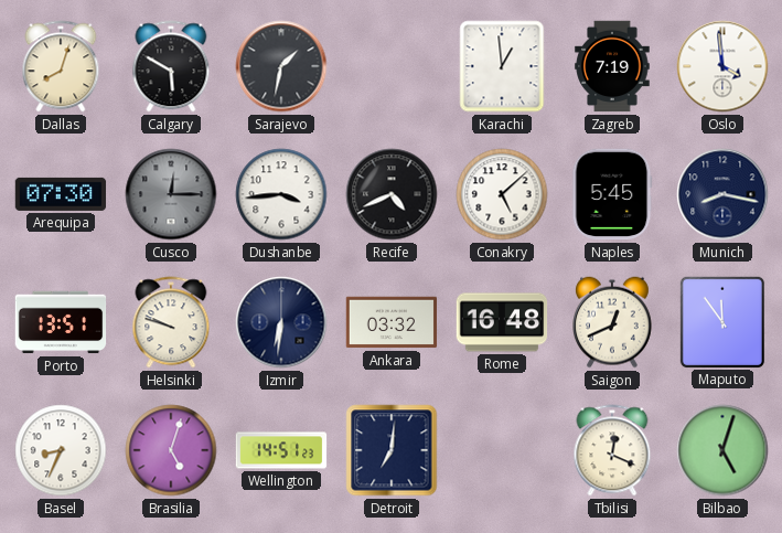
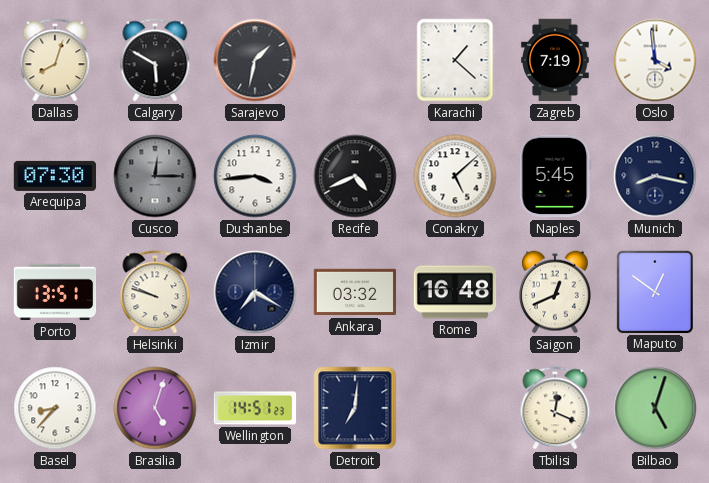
Karachi: 12:59 -> 1:22 (455, 60)
Izmir: 6:31 -> 7:20 (255, 292)
Maputo: 11:54 -> 12:51 (655, 291)
Basel: 8:34 -> 8:37 (55, 408)
